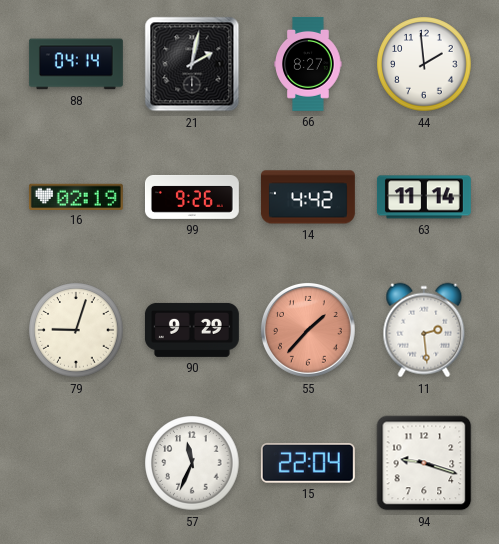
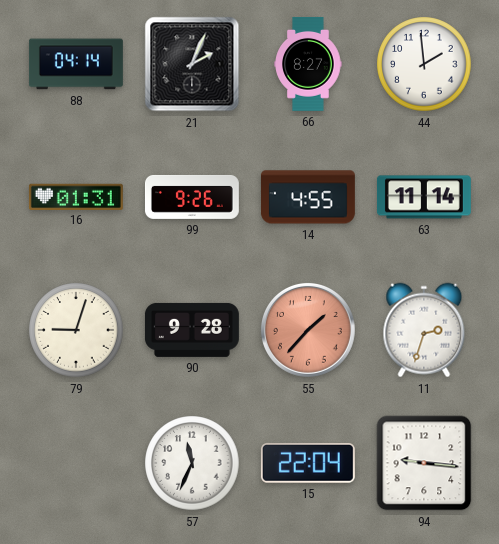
21: 2:02 -> 2:04 (192, 64)
16: 02:19 -> 01:31 (76, 196)
14: 4:42 -> 4:55 (308, 197)
90: 9:29 -> 9:28 (192, 330)
11: 2:29 -> 2:33 (424, 330)
94: 9:18 -> 9:16 (424, 463)
